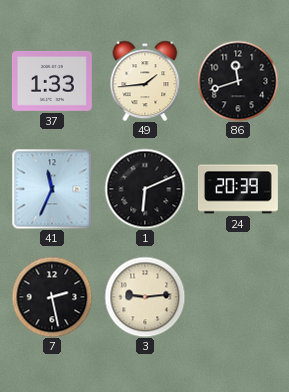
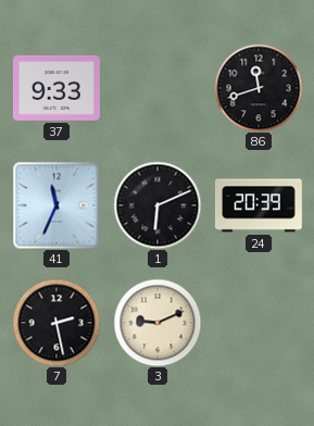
37: 1:33 -> 9:33 (56, 88)
49: 1:44 -> none (145, 81)
3: 9:14 -> 9:11 (158, 323)
